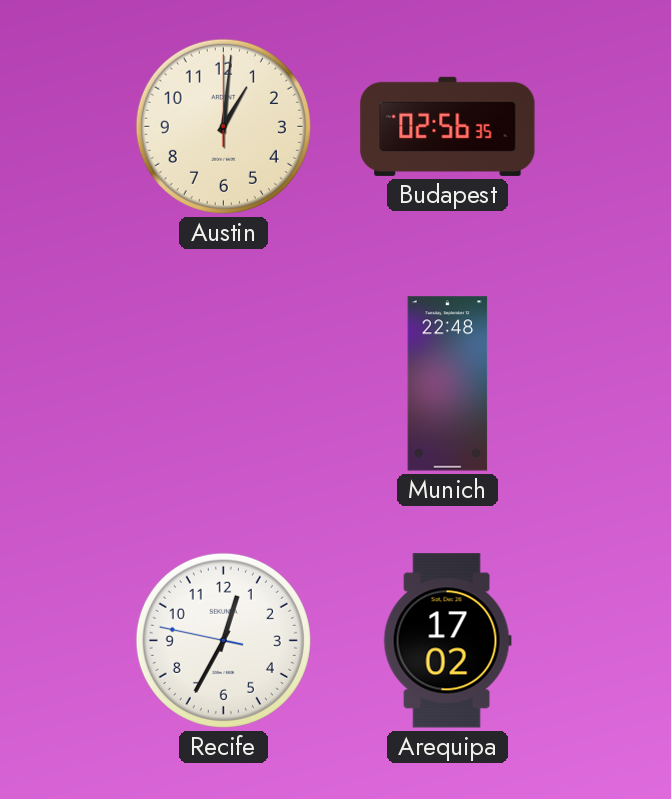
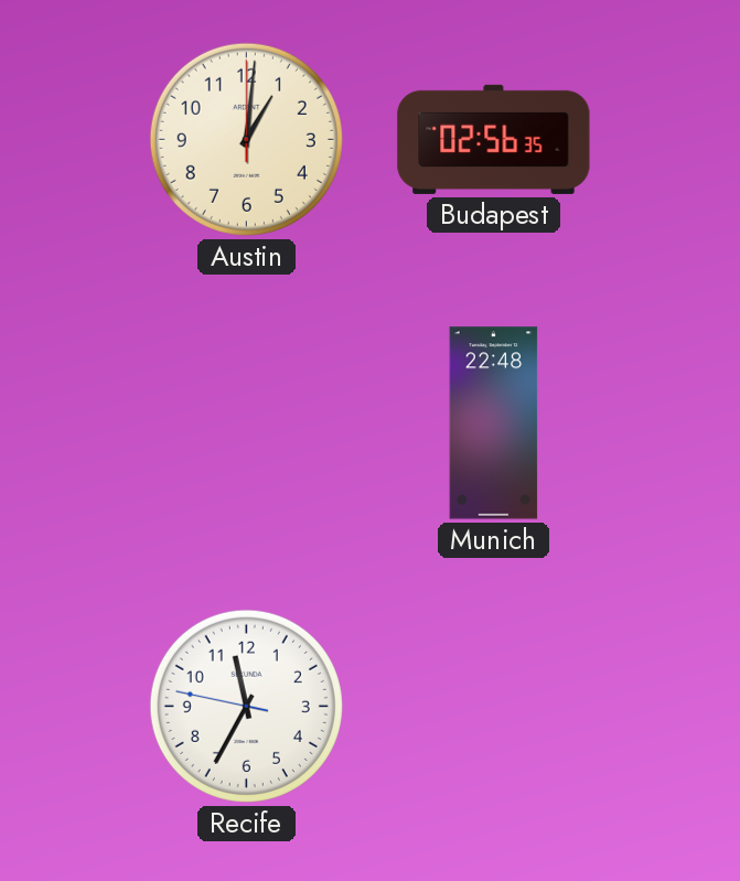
Recife: 12:34 -> 11:34 (246, 706)
Arequipa: 17:02 -> none (447, 641)
